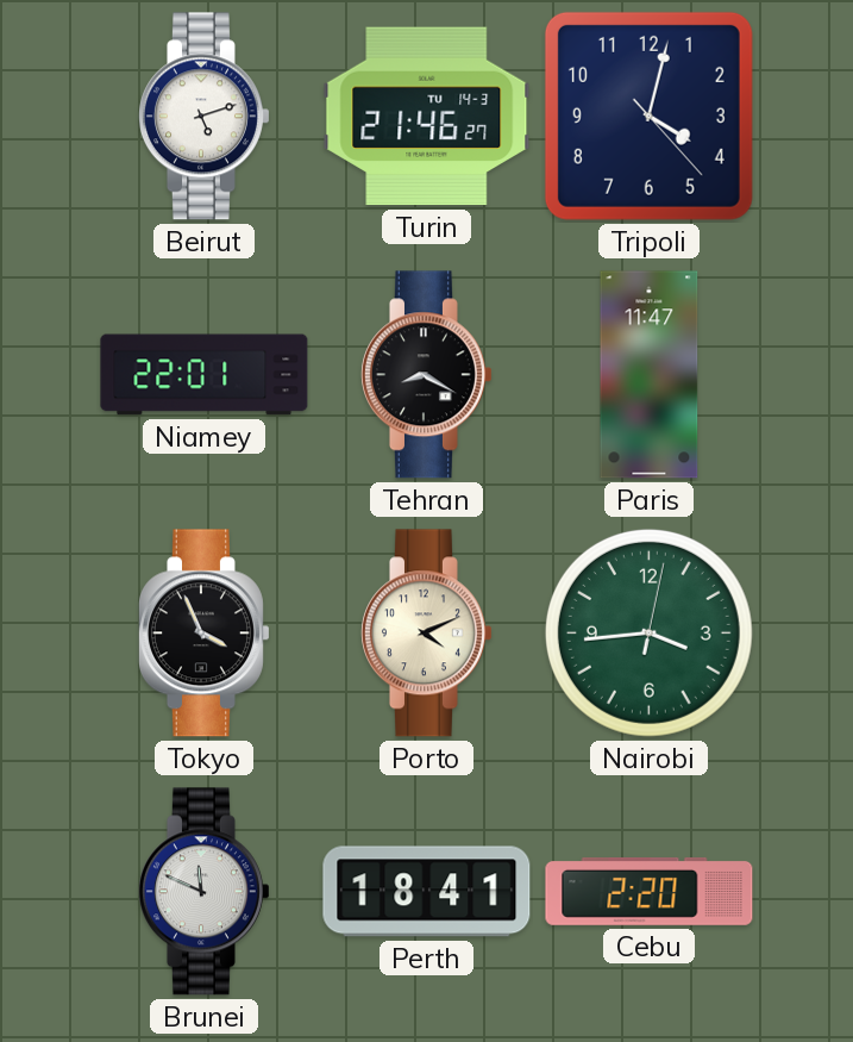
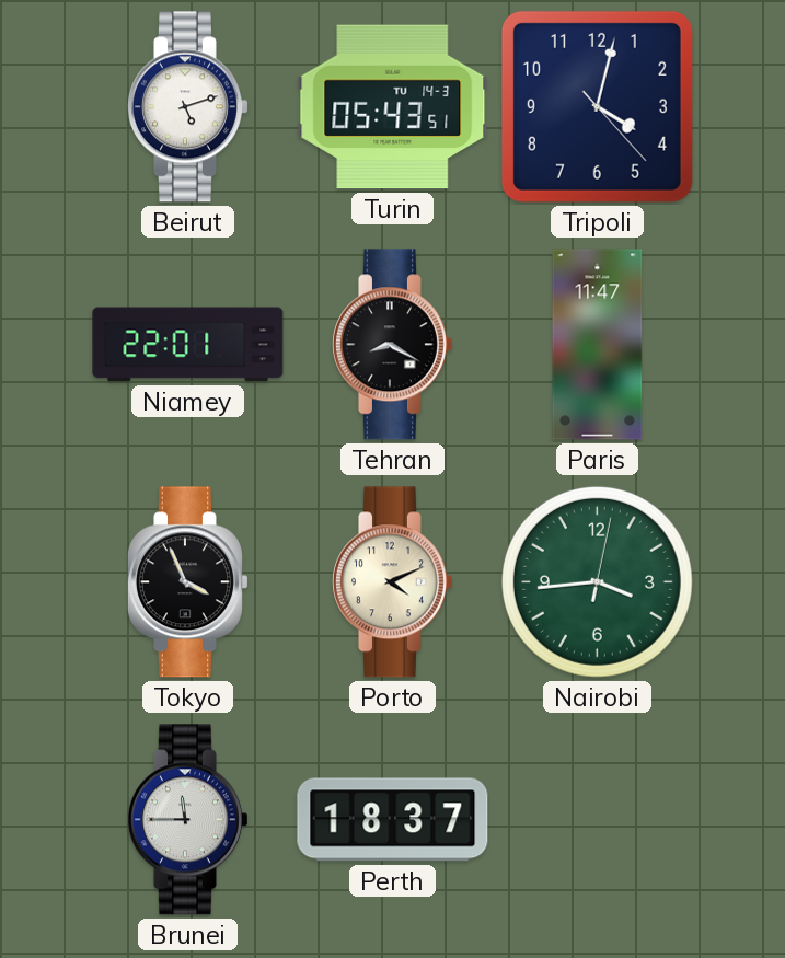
Turin: 21:46 -> 05:43 (393, 107)
Brunei: 11:49 -> 11:45 (187, 820)
Perth: 18:41 -> 18:37 (393, 820)
Cebu: 2:20 -> none (650, 891)
